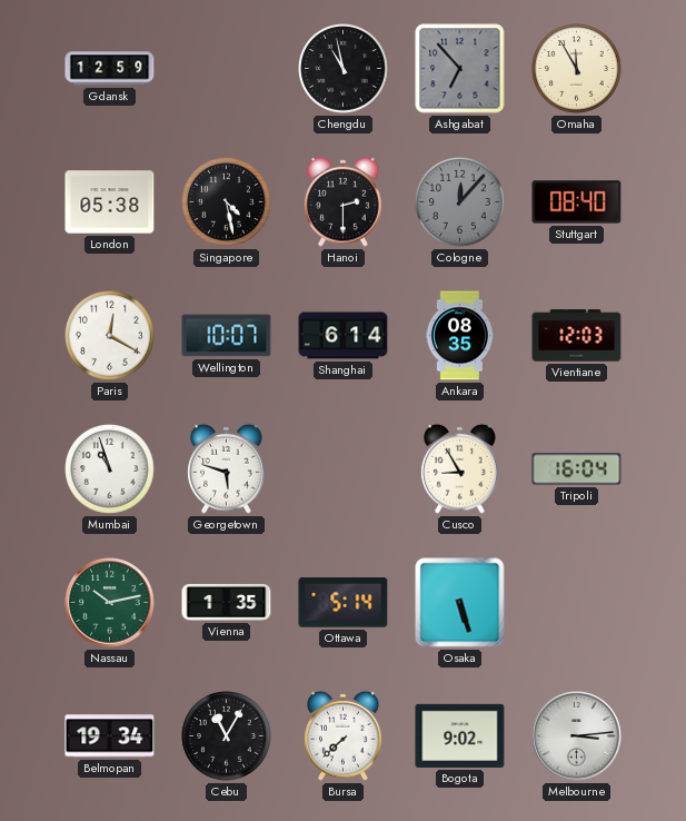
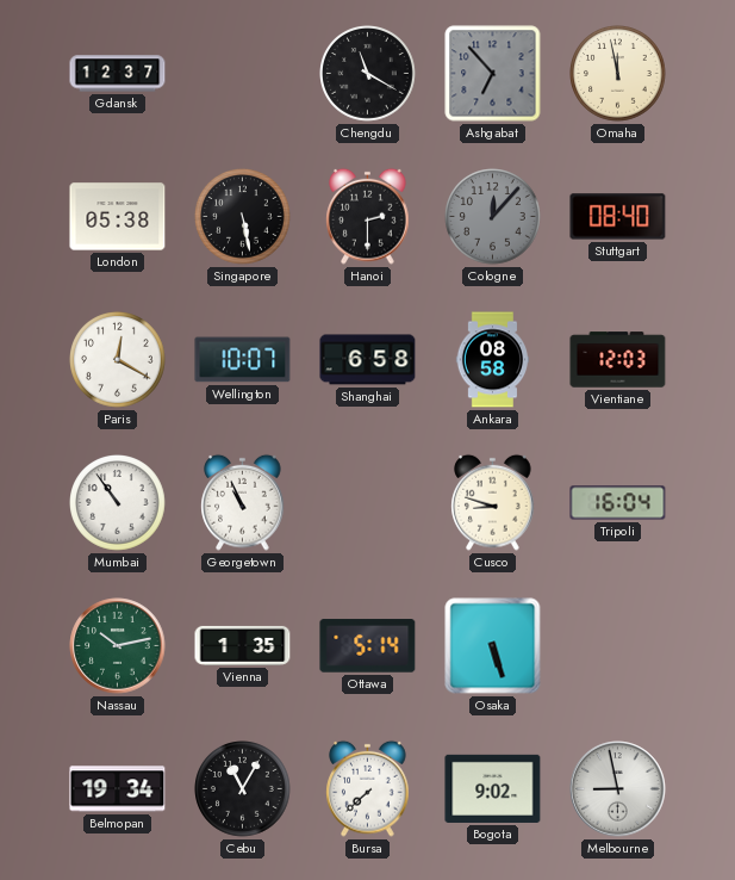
Gdansk: 12:59 -> 12:37 (118, 74)
Chengdu: 10:58 -> 11:20 (368, 74)
Omaha: 11:55 -> 11:58 (618, 74)
Singapore: 4:28 -> 5:28 (243, 217)
Shanghai: 6:14 -> 6:58 (368, 360)
Ankara: 08:35 -> 08:58 (492, 360)
Mumbai: 10:57 -> 10:54 (118, 503)
Georgetown: 5:48 -> 10:56 (243, 502)
Cusco: 8:55 -> 8:48 (493, 502)
Melbourne: 3:14 -> 8:58 (618, 789)
